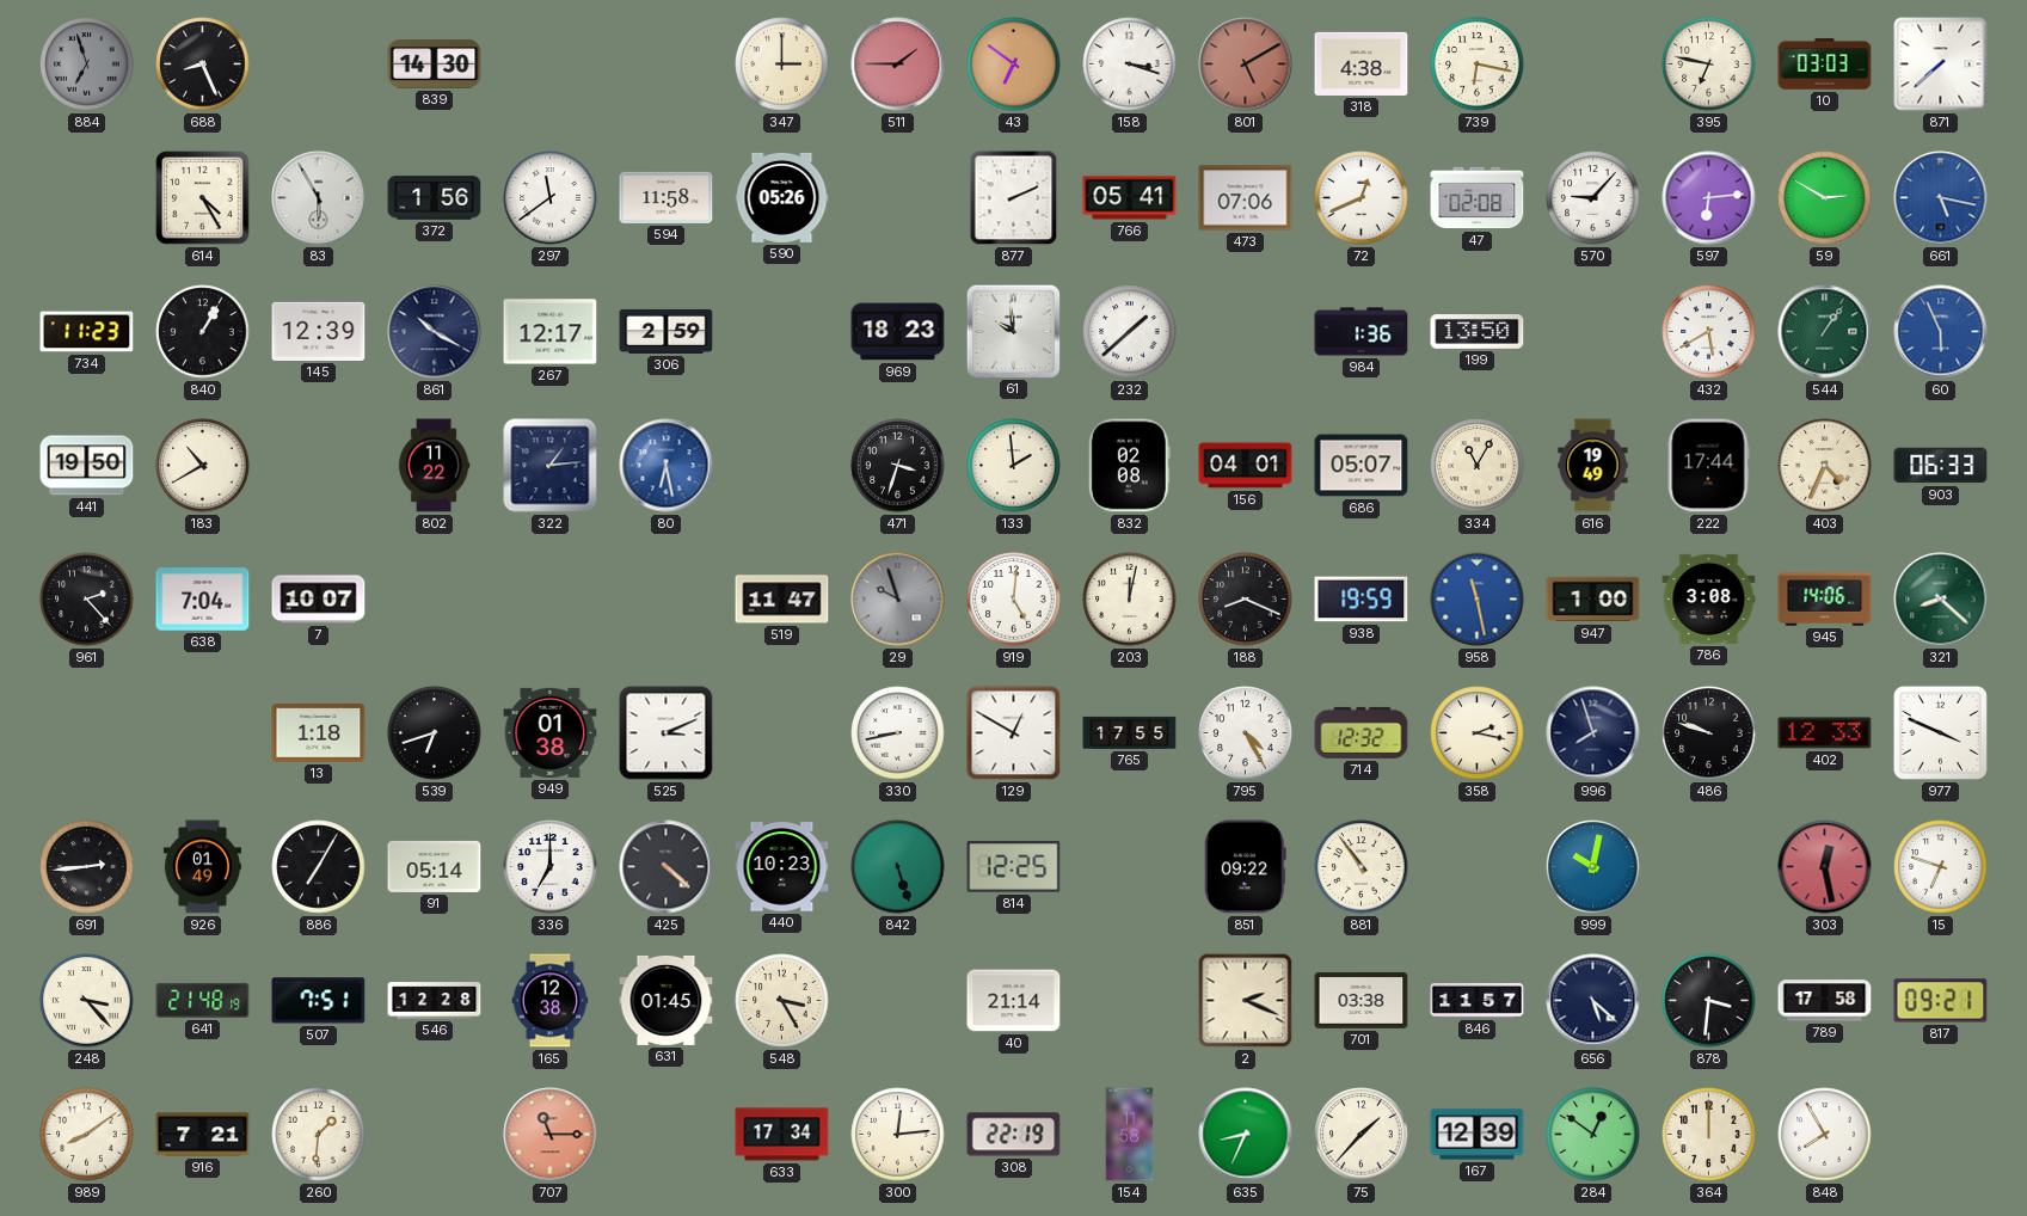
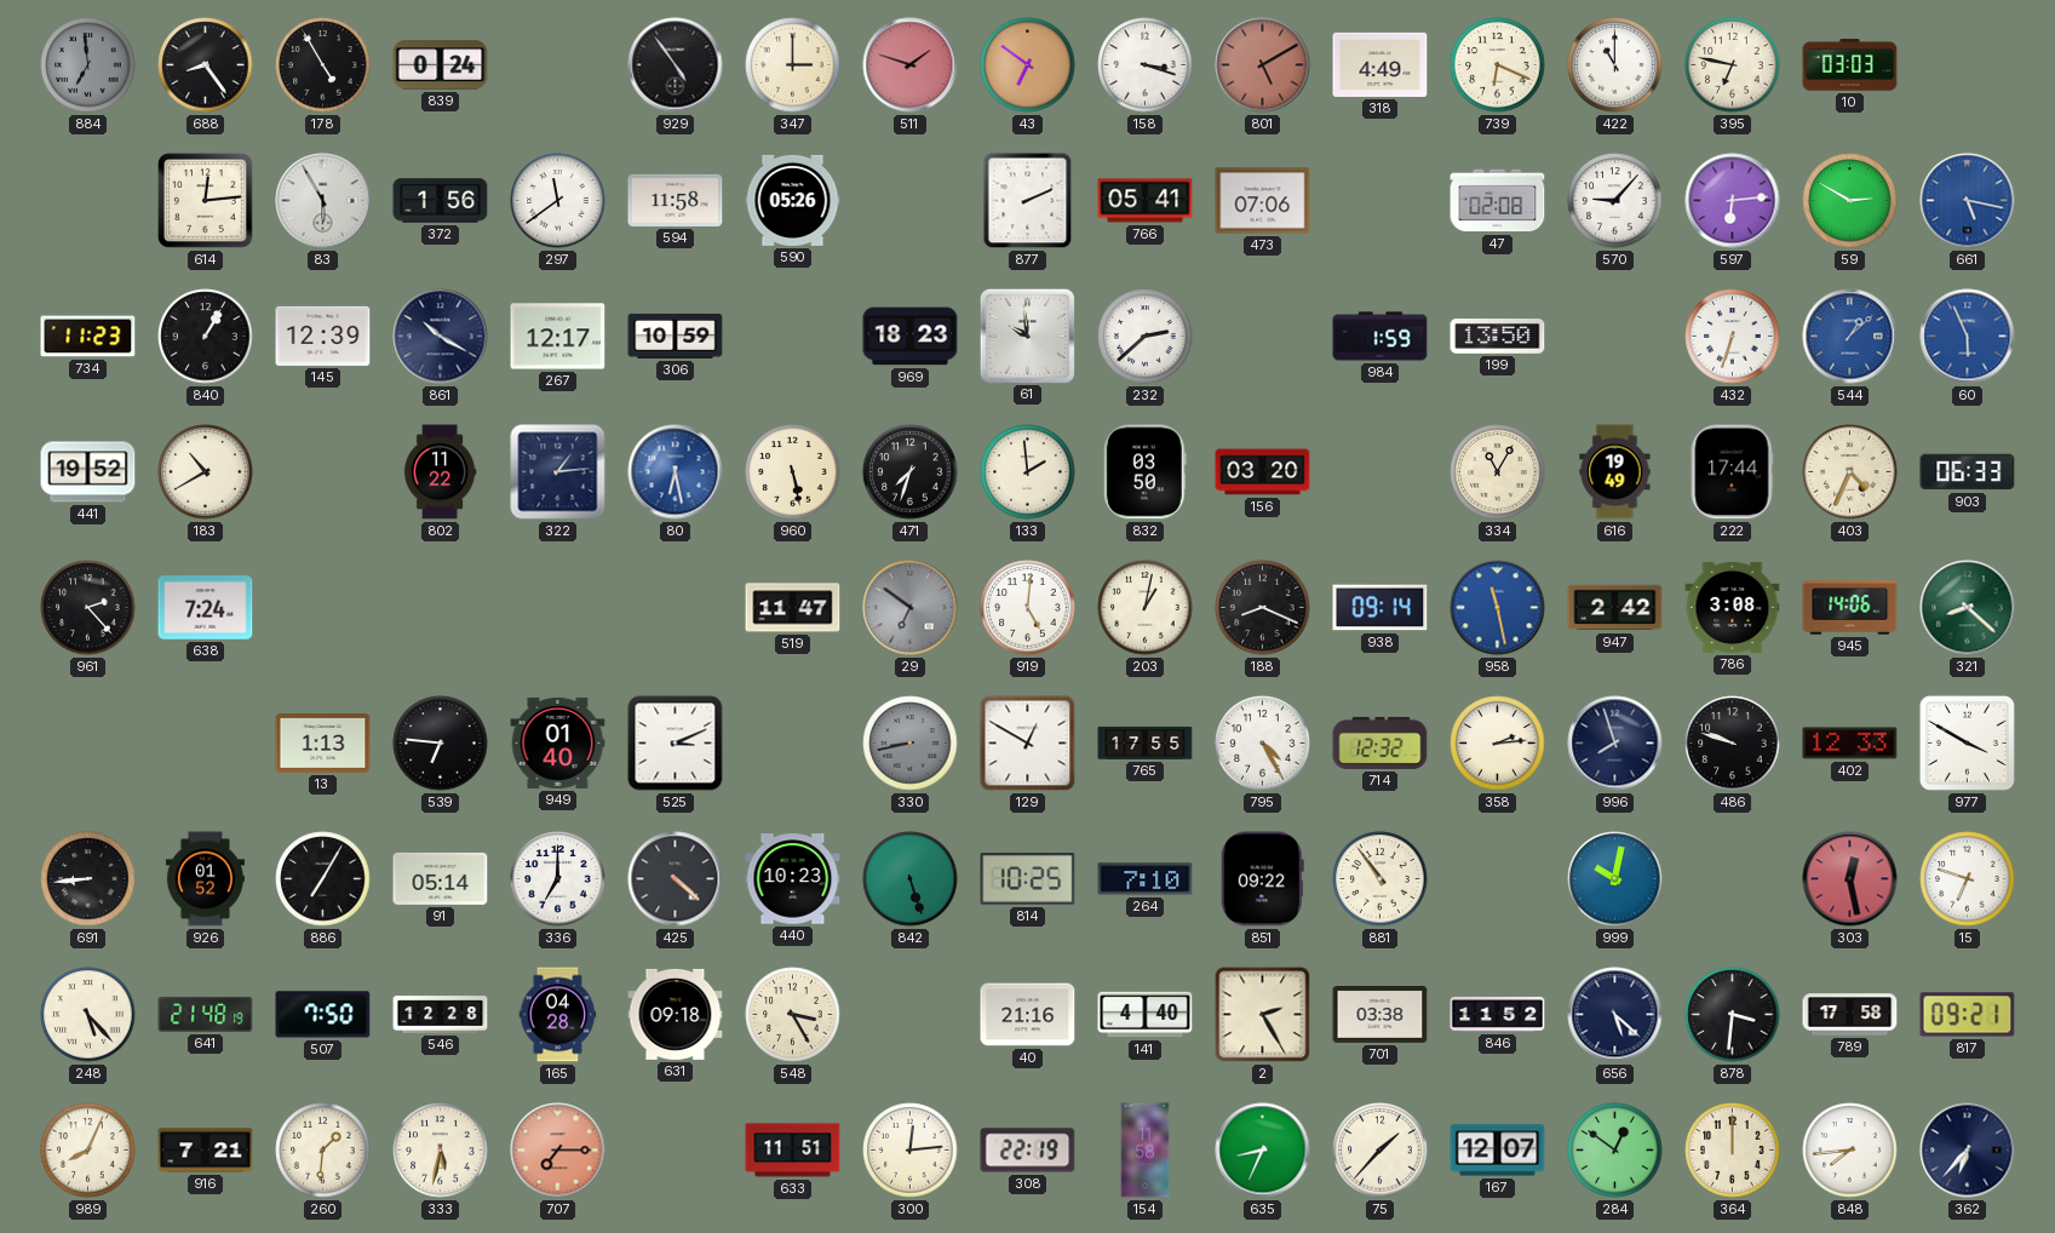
884: 6:57 -> 6:59 (88, 65)
688: 8:26 -> 8:24 (206, 65)
178: none -> 4:55 (323, 65)
839: 14:30 -> 0:24 (441, 65)
929: none -> 4:54 (676, 65)
511: 1:45 -> 1:48 (911, 65)
318: 4:38 -> 4:49 (1380, 64)
739: 6:17 -> 6:19 (1498, 65)
422: none -> 11:00 (1615, 65)
871: 7:38 -> none (1941, 65)
614: 4:25 -> 12:14 (206, 201)
72: 12:41 -> none (1362, 198)
306: 2:59 -> 10:59 (676, 336)
232: 1:38 -> 2:38 (1146, 337)
984: 1:36 -> 1:59 (1380, 337)
432: 5:40 -> 6:33 (1733, 337)
544: 1:06 -> 1:08 (1850, 337)
544 dial: green -> blue (1850, 337)
441: 19:50 -> 19:52 (88, 472)
960: none -> 5:28 (793, 472)
471: 3:33 -> 7:33 (911, 472)
832: 02:08 -> 03:50 (1144, 472)
156: 04:01 -> 03:20 (1263, 472)
686: 05:07 -> none (1362, 466)
638: 7:04 -> 7:24 (206, 608)
7: 10:07 -> none (319, 600)
29: 9:57 -> 6:51 (911, 608)
203: 12:02 -> 1:02 (1146, 608)
938: 19:59 -> 09:14 (1380, 608)
947: 1:00 -> 2:42 (1615, 608)
13: 1:18 -> 1:13 (323, 744)
539: 6:42 -> 6:46 (441, 744)
949: 01:38 -> 01:40 (558, 742)
330 dial: white -> grey (911, 744)
358: 2:17 -> 2:14 (1498, 744)
977: 3:49 -> 3:50 (1967, 742)
691: 2:44 -> 8:44 (88, 879)
926: 01:49 -> 01:52 (205, 879)
814: 12:25 -> 10:25 (1028, 879)
264: none -> 7:10 (1146, 879)
248: 3:23 -> 5:23 (88, 1015)
507: 7:51 -> 7:50 (323, 1015)
165: 12:38 -> 04:28 (558, 1015)
631: 01:45 -> 09:18 (676, 1014)
40: 21:14 -> 21:16 (1028, 1015)
141: none -> 4:40 (1146, 1015)
2: 2:19 -> 2:25 (1263, 1015)
846: 11:57 -> 11:52 (1498, 1014)
989: 8:09 -> 8:04 (88, 1151)
333: none -> 5:32 (441, 1151)
707: 11:15 -> 7:15 (558, 1151)
633: 17:34 -> 11:51 (793, 1151)
167: 12:39 -> 12:07 (1498, 1151)
848: 7:55 -> 7:44 (1850, 1151)
362: none -> 6:37 (1968, 1151)
